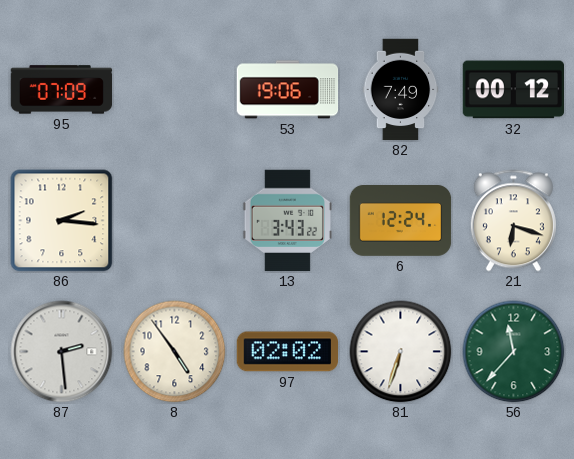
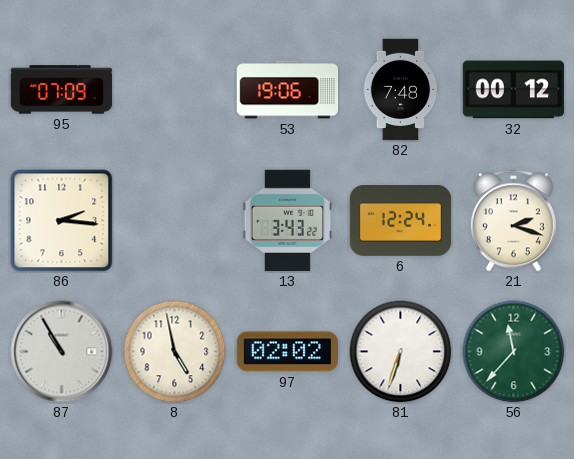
82: 7:49 -> 7:48 (401, 90)
21: 6:18 -> 2:18 (513, 221)
87: 2:29 -> 10:55 (62, 352)
8: 4:54 -> 4:58 (175, 352)
